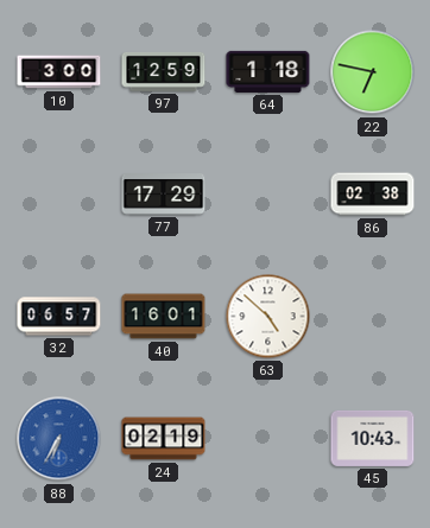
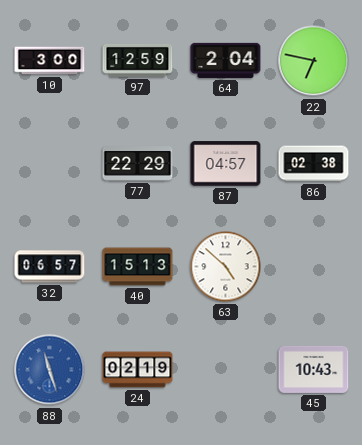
64: 1:18 -> 2:04 (226, 60)
77: 17:29 -> 22:29 (138, 164)
87: none -> 04:57 (226, 164)
40: 16:01 -> 15:13 (138, 267)
88: 6:35 -> 11:27 (50, 370)
